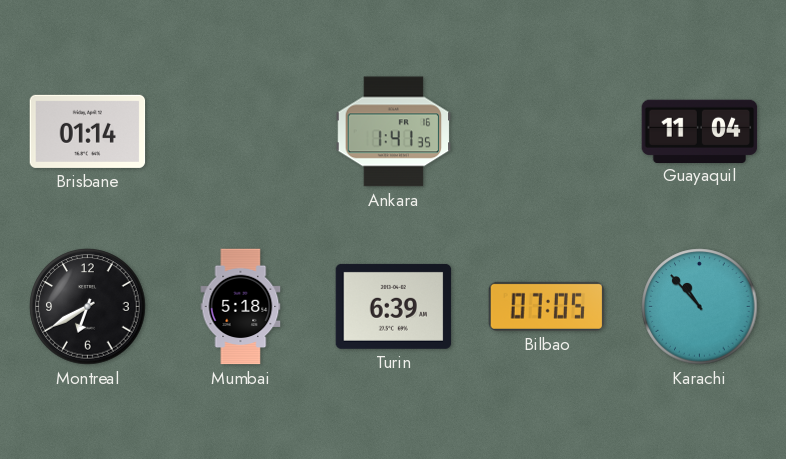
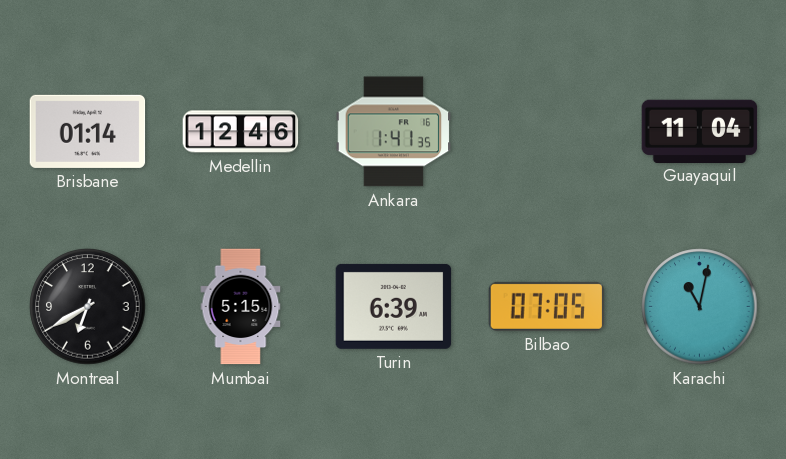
Medellin: none -> 12:46 (241, 132)
Mumbai: 5:18 -> 5:15 (241, 307)
Karachi: 10:53 -> 11:02 (700, 307)
